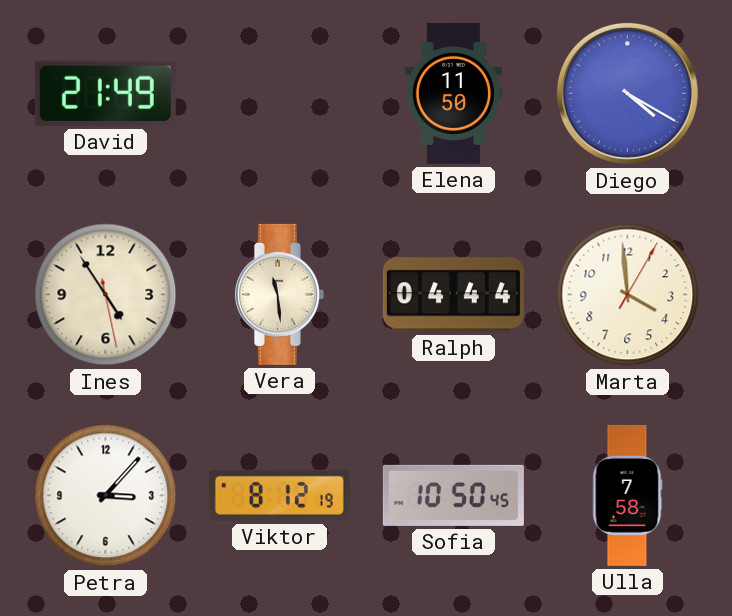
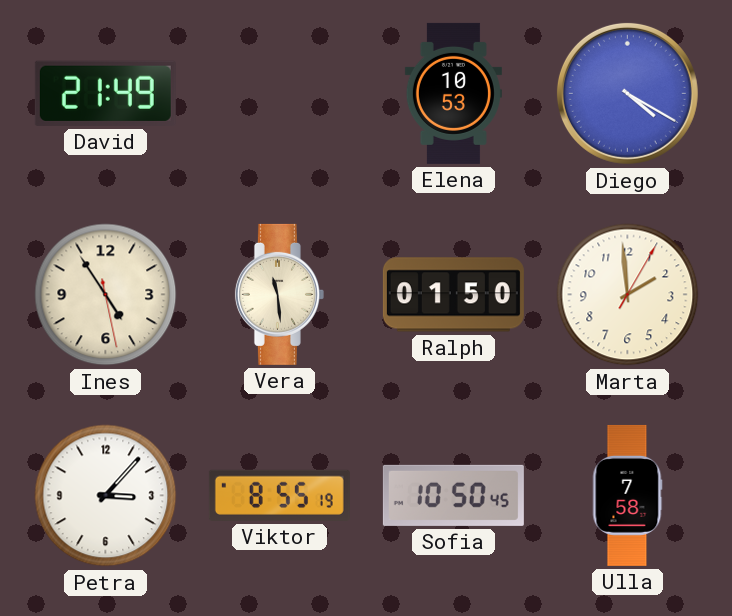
Elena: 11:50 -> 10:53 (453, 93)
Ralph: 04:44 -> 01:50 (453, 295)
Marta: 3:59 -> 1:59 (628, 295)
Viktor: 8:12 -> 8:55 (279, 495)
